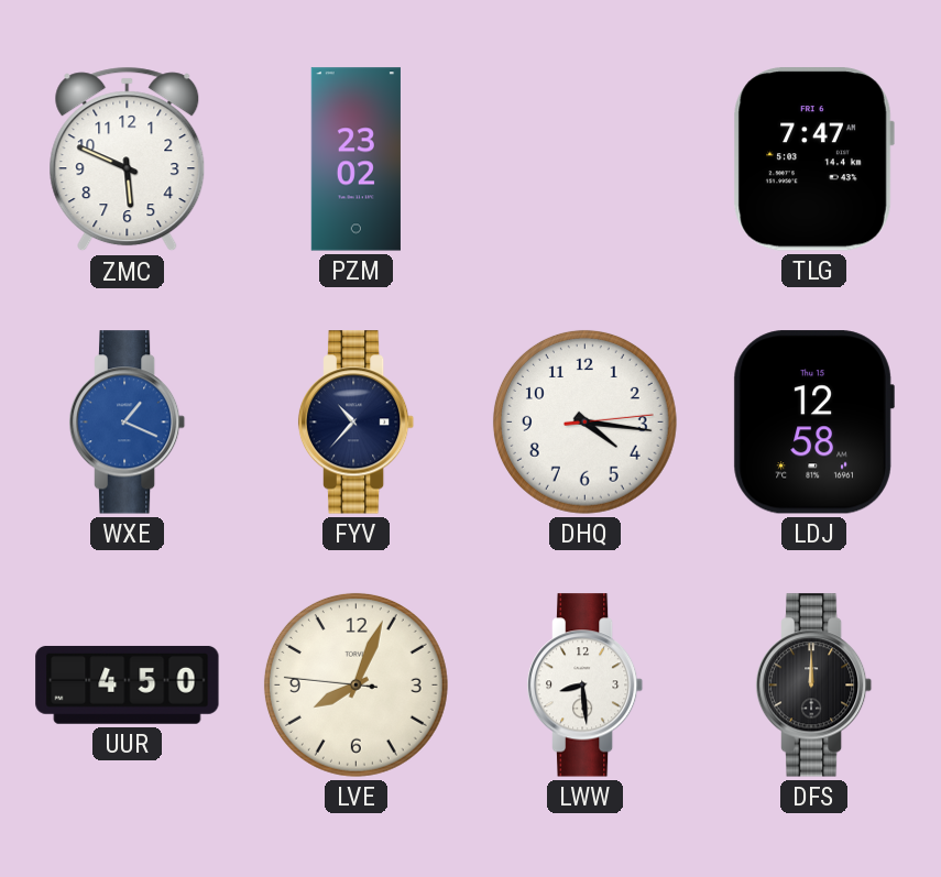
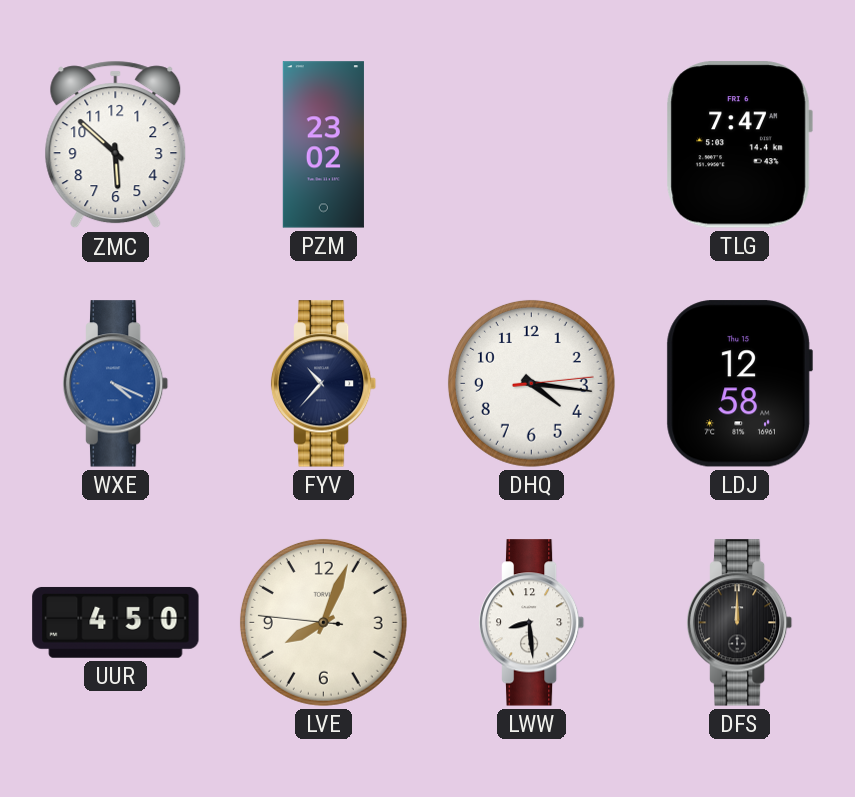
ZMC: 5:49 -> 5:52 (116, 145)
WXE: 1:19 -> 4:19 (116, 384)
